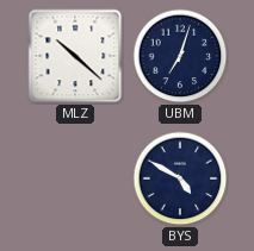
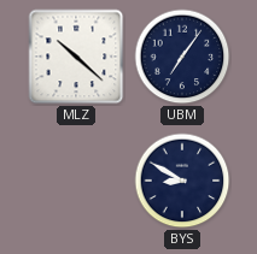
UBM: 7:03 -> 7:06 (182, 57)
BYS: 4:50 -> 8:50 (182, 181)
